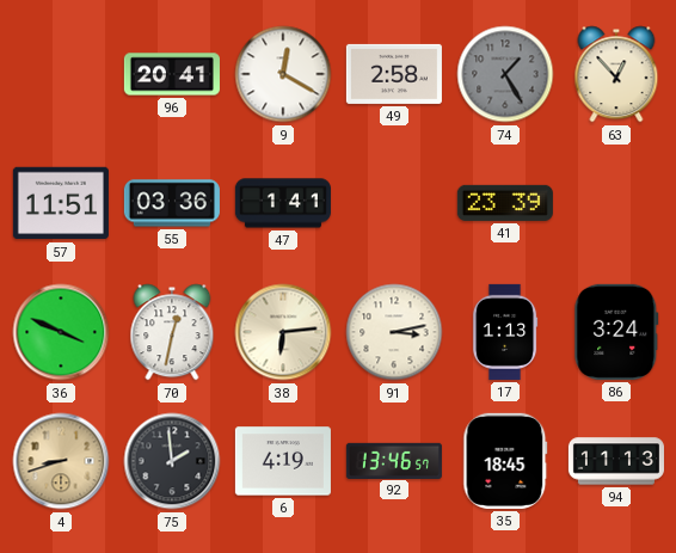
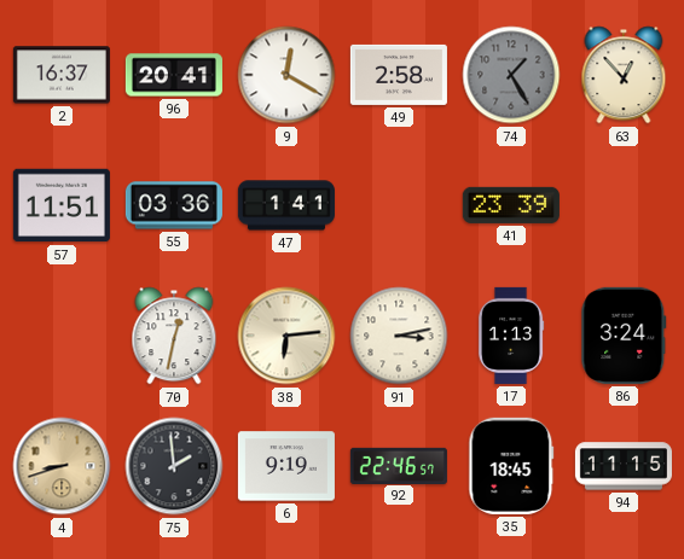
2: none -> 16:37 (62, 75)
36: 3:49 -> none (61, 332)
6: 4:19 -> 9:19 (286, 466)
92: 13:46 -> 22:46 (399, 465)
94: 11:13 -> 11:15 (624, 466)
